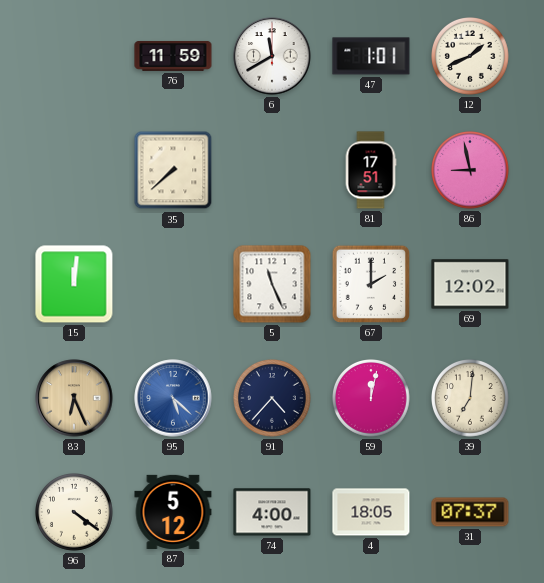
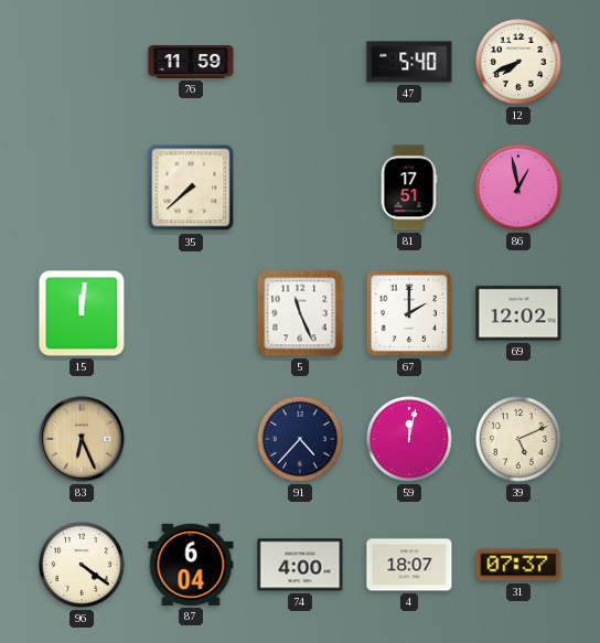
6: 11:40 -> none (272, 56)
47: 1:01 -> 5:40 (409, 62)
12: 1:41 -> 7:41 (519, 63)
86: 8:58 -> 12:58 (519, 189)
95: 5:22 -> none (173, 398)
39: 7:01 -> 5:11 (519, 440)
87: 5:12 -> 6:04 (191, 565)
4: 18:05 -> 18:07 (409, 565)
